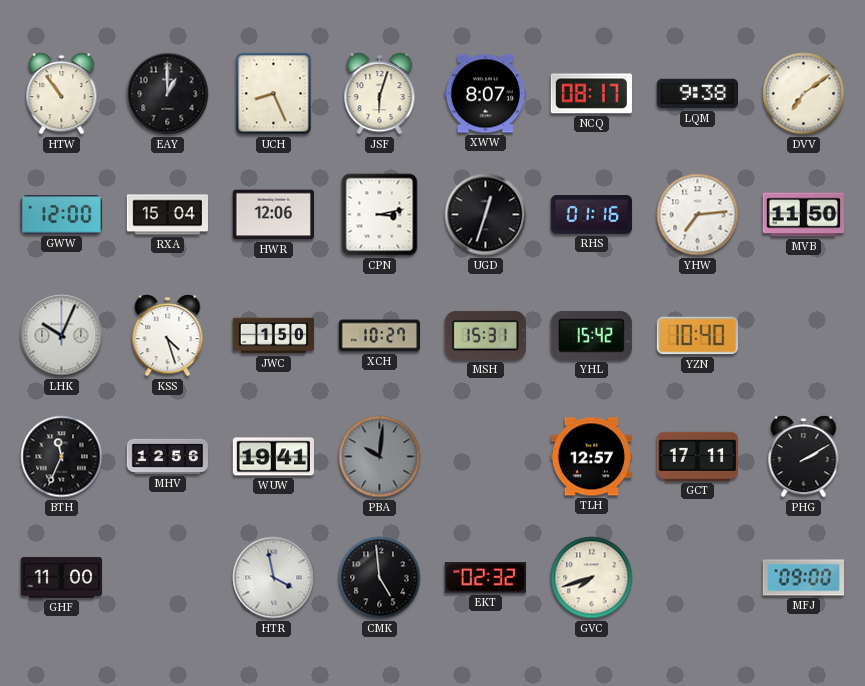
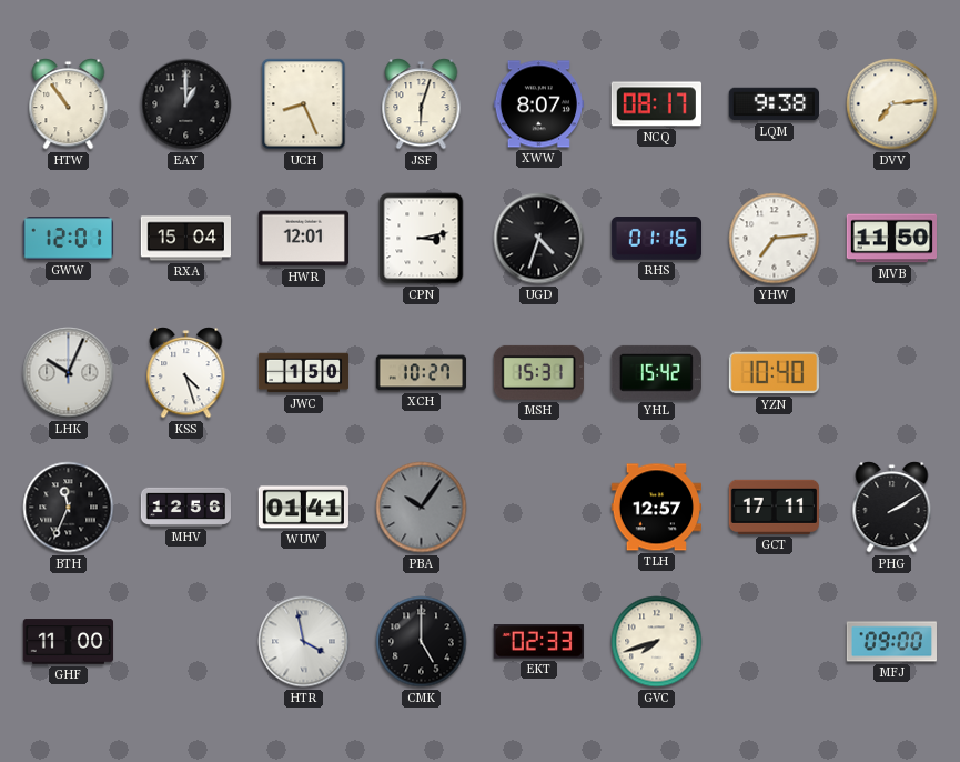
DVV: 7:09 -> 7:14 (892, 104)
GWW: 12:00 -> 12:01 (68, 239)
HWR: 12:06 -> 12:01 (303, 239)
UGD: 12:33 -> 4:33 (539, 239)
WUW: 19:41 -> 01:41 (303, 508)
PBA: 10:01 -> 10:06 (422, 508)
CMK: 4:59 -> 5:00 (422, 642)
EKT: 02:32 -> 02:33 (538, 642)
